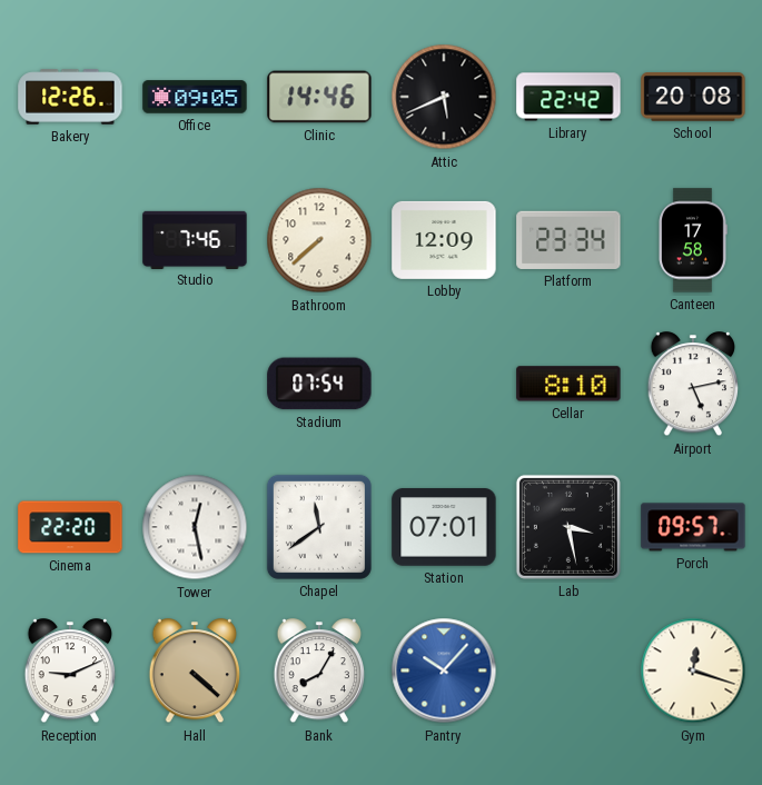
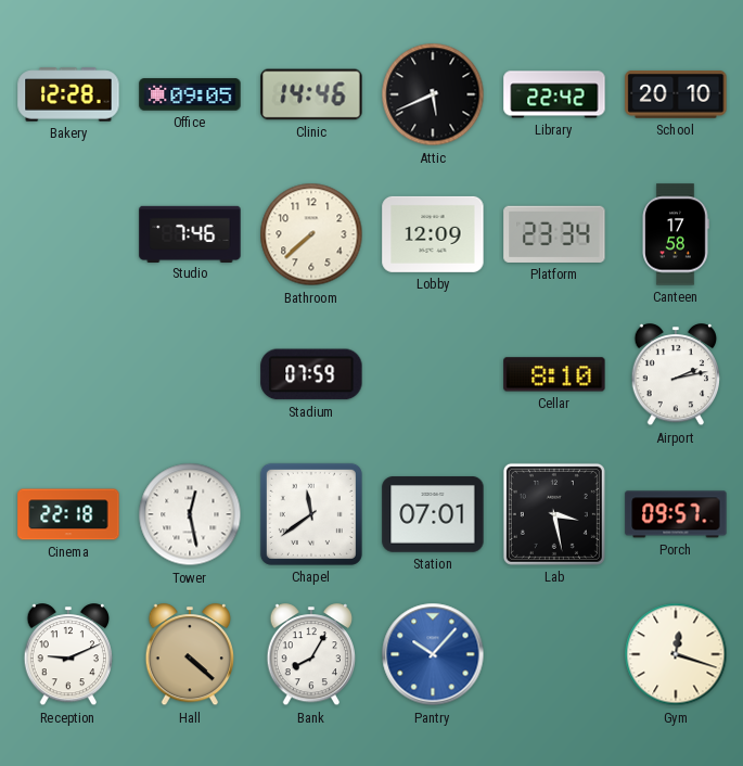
Bakery: 12:26 -> 12:28 (68, 94)
School: 20:08 -> 20:10 (676, 95)
Stadium: 07:54 -> 07:59 (311, 374)
Airport: 5:13 -> 2:13 (676, 375)
Cinema: 22:20 -> 22:18 (68, 514)
